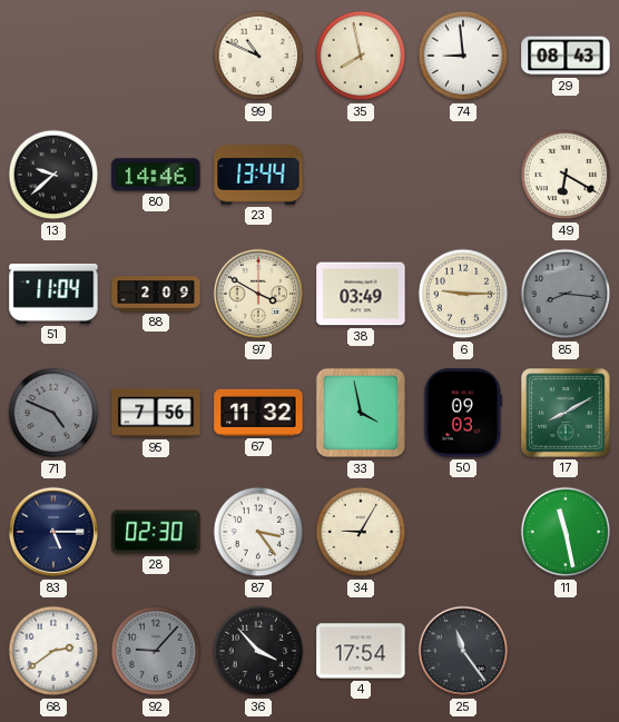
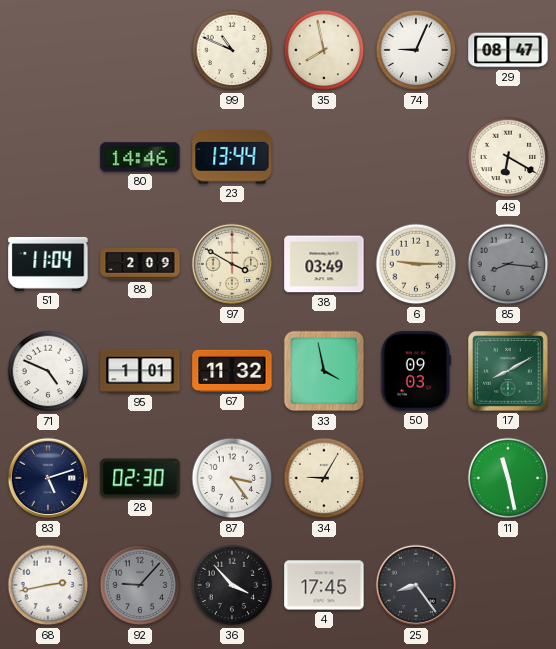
74: 8:59 -> 9:04 (416, 50)
29: 08:43 -> 08:47 (508, 50)
13: 9:38 -> none (53, 175)
71 dial: grey -> white (48, 371)
95: 7:56 -> 1:01 (140, 371)
83: 5:15 -> 5:12 (48, 478)
68: 2:39 -> 2:43 (48, 585)
4: 17:54 -> 17:45 (324, 585)
25: 11:24 -> 8:24 (416, 585)
